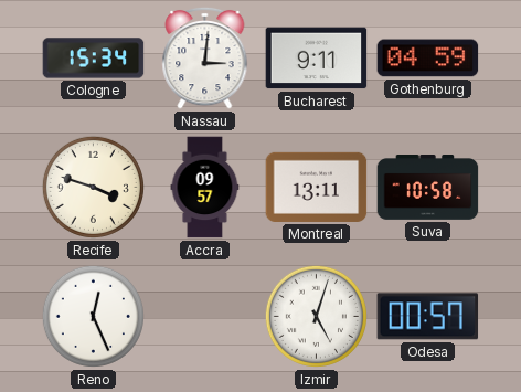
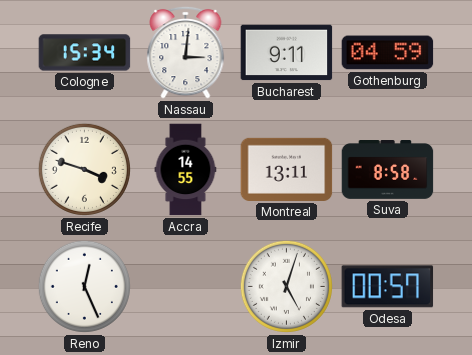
Accra: 09:57 -> 14:55 (186, 170)
Suva: 10:58 -> 8:58 (388, 170)
